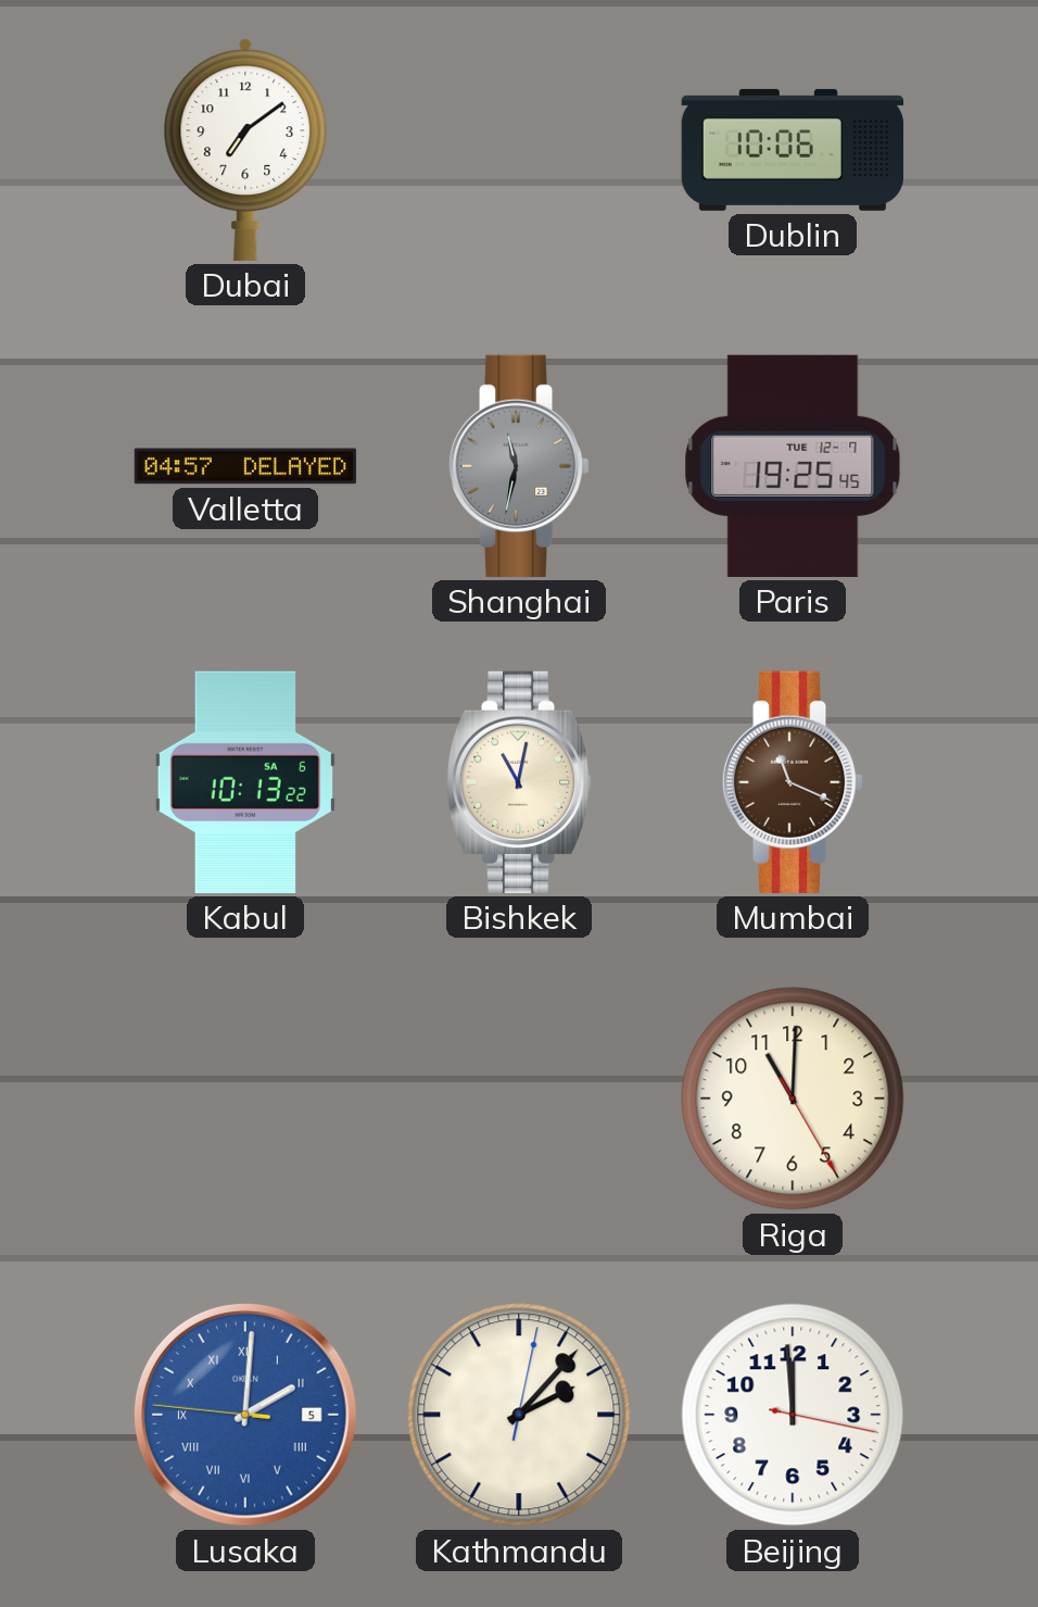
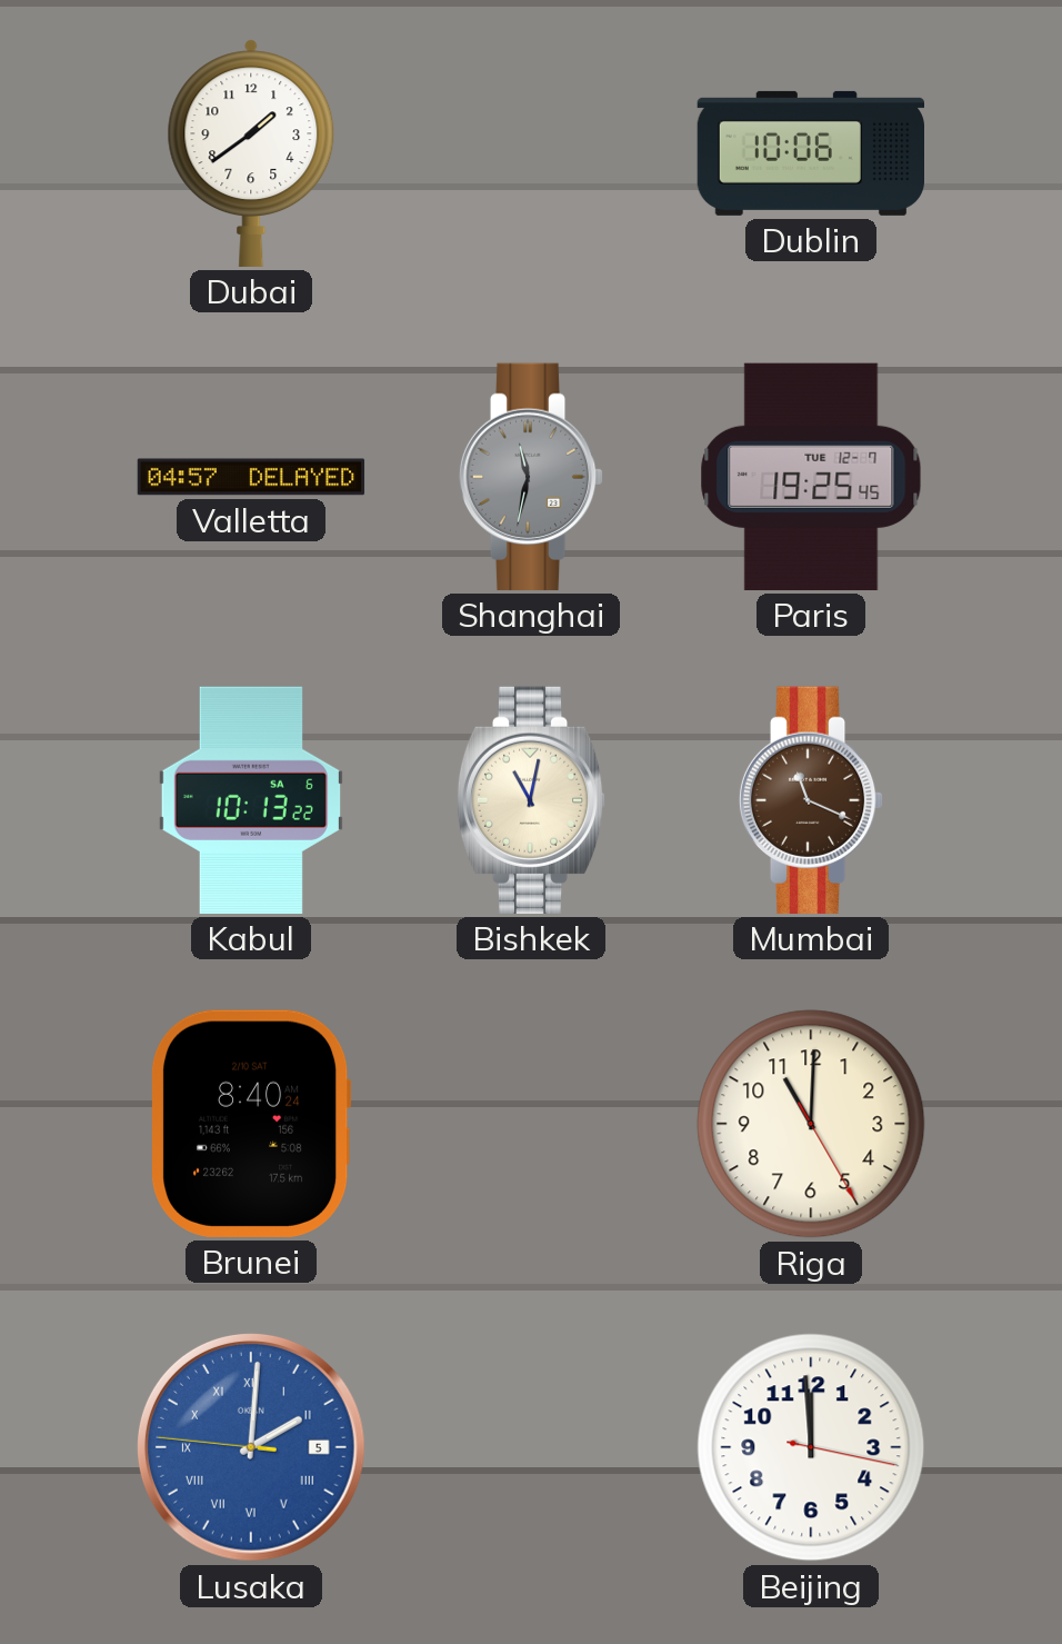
Dubai: 7:09 -> 1:39 (251, 153)
Brunei: none -> 8:40 (251, 1124)
Kathmandu: 2:07 -> none (519, 1415)
